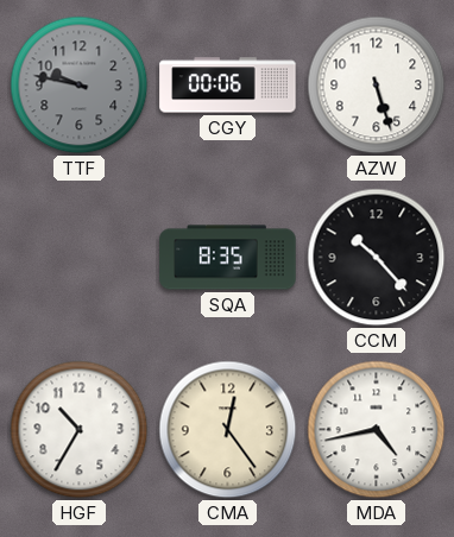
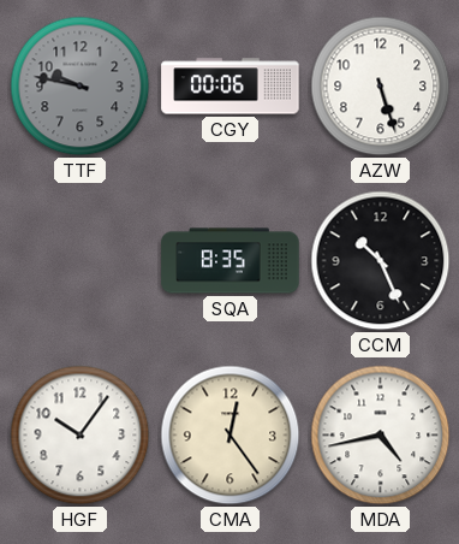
CCM: 10:23 -> 10:26 (381, 261)
HGF: 10:35 -> 10:06 (81, 436)
